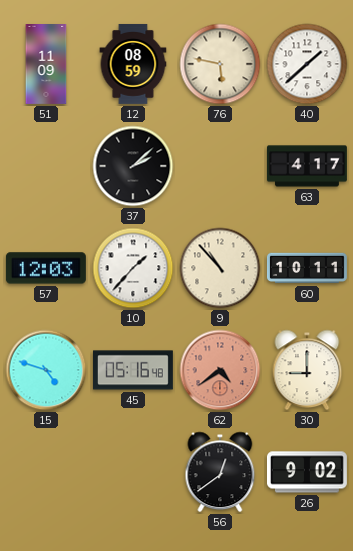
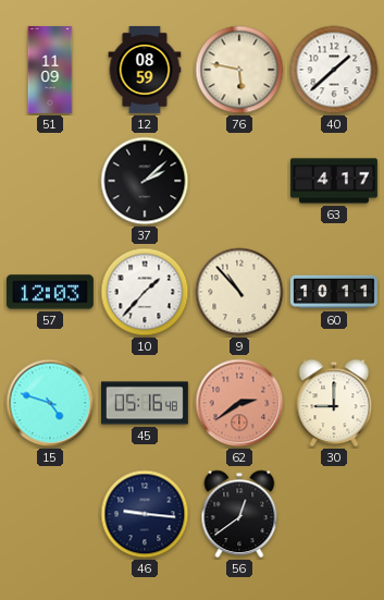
62: 4:39 -> 2:39 (239, 403)
46: none -> 9:16 (145, 514)
26: 9:02 -> none (307, 472)
